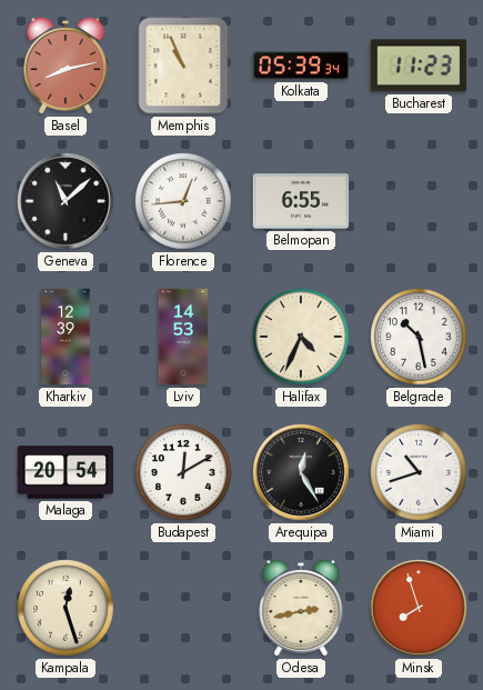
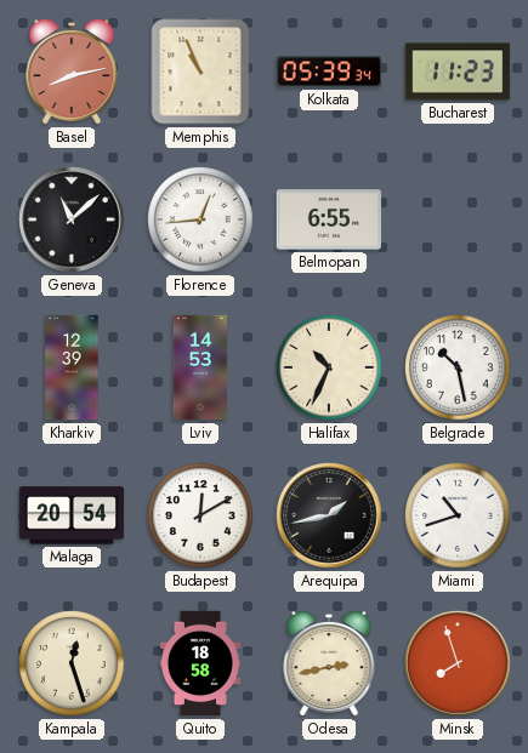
Halifax: 4:34 -> 10:34 (329, 367)
Arequipa: 12:25 -> 1:43 (329, 515)
Quito: none -> 18:58 (200, 663)
